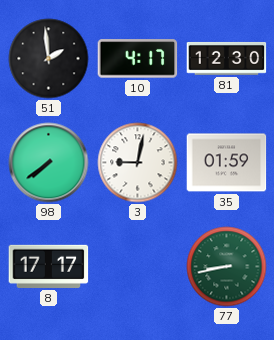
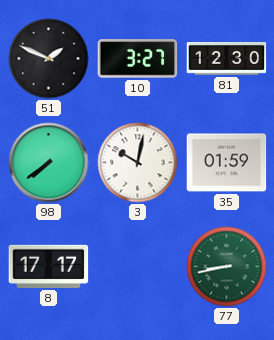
51: 1:59 -> 1:49 (49, 59)
10: 4:17 -> 3:27 (138, 59)
3: 9:02 -> 10:02 (138, 163)
